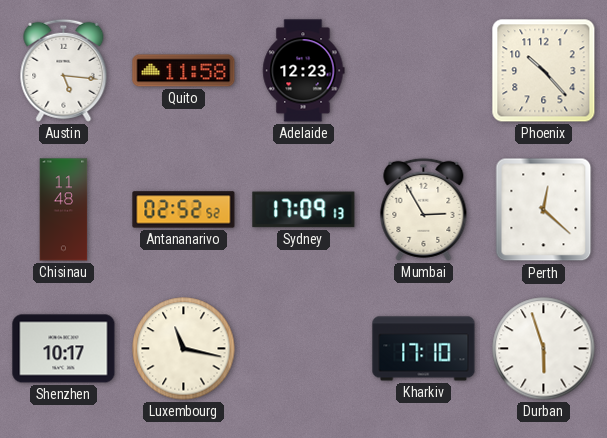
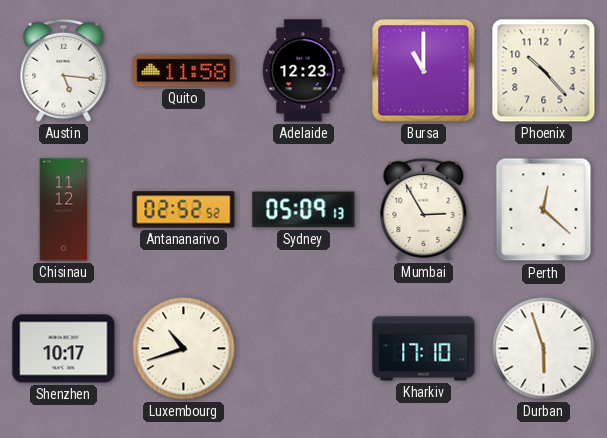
Bursa: none -> 11:00 (424, 71)
Chisinau: 11:48 -> 11:12 (64, 210)
Sydney: 17:09 -> 05:09 (304, 210)
Luxembourg: 11:17 -> 10:42 (184, 349)
